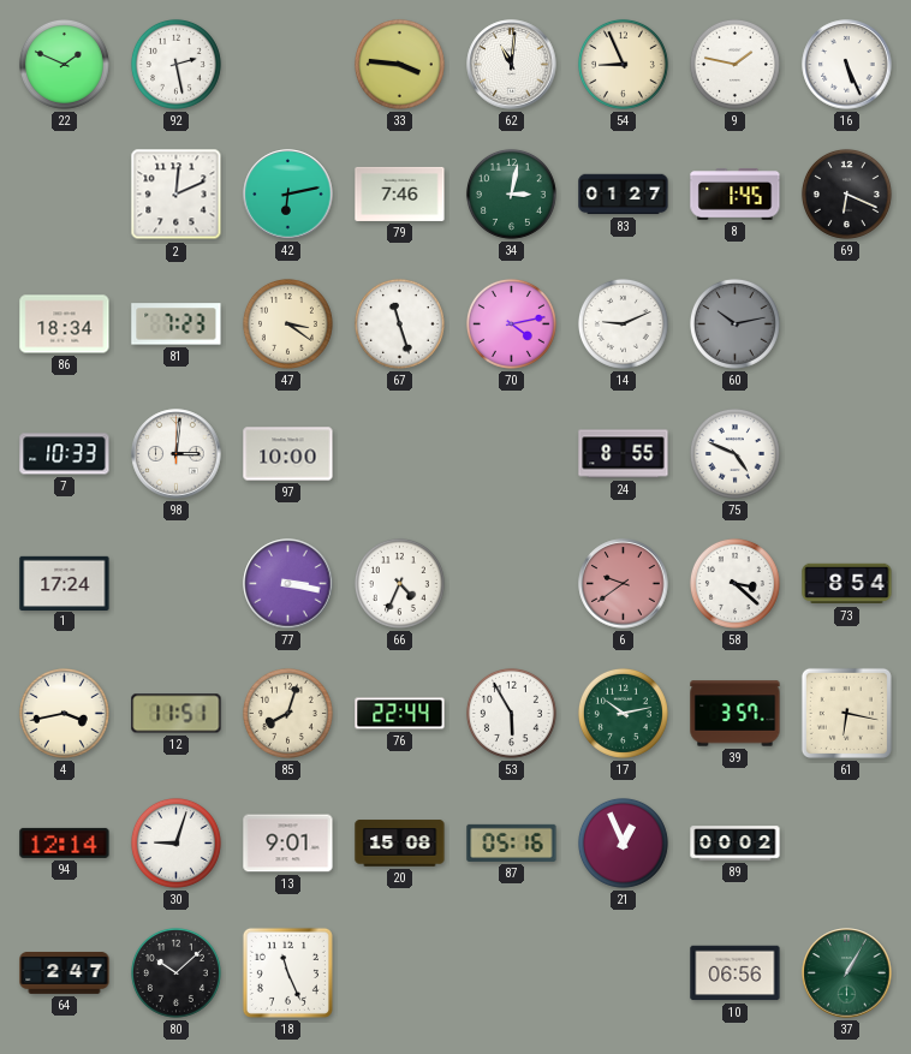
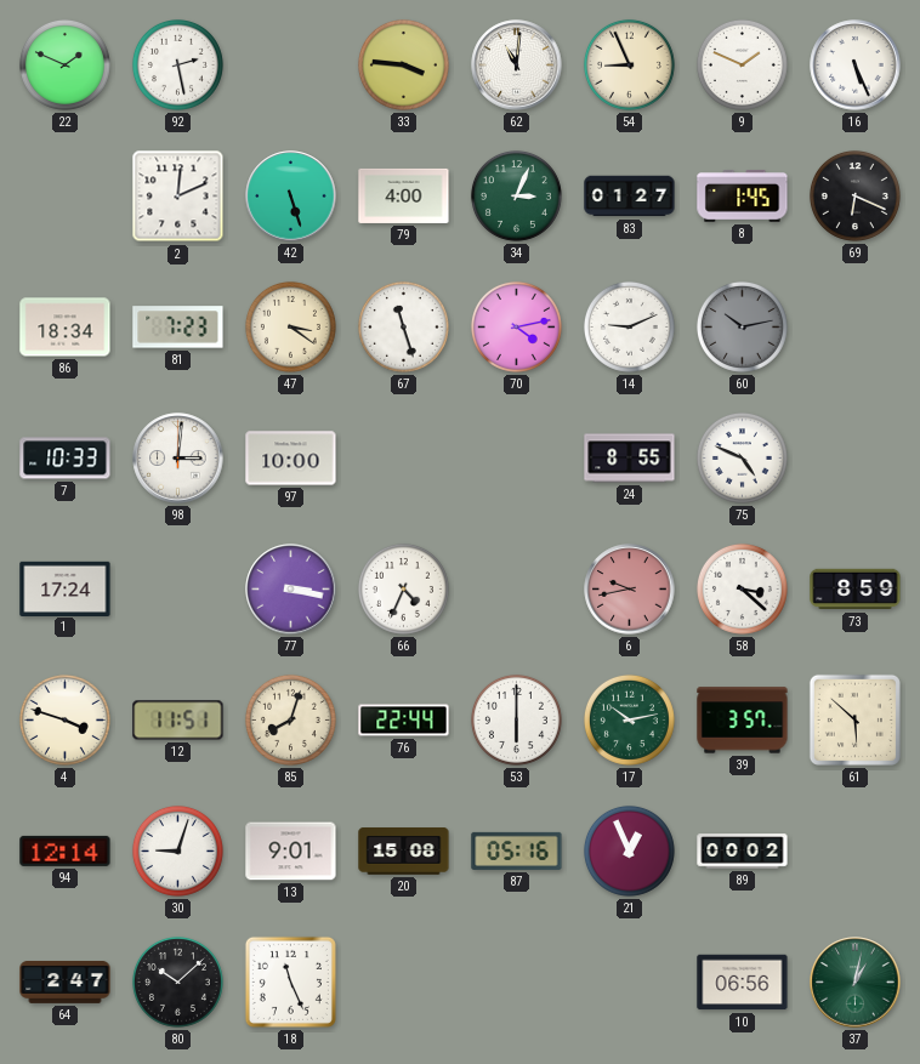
9: 1:47 -> 1:49 (742, 64)
42: 6:13 -> 5:27 (291, 197)
79: 7:46 -> 4:00 (404, 195)
34: 3:02 -> 3:04 (516, 195)
6: 9:39 -> 9:43 (630, 590)
73: 8:54 -> 8:59 (856, 590)
4: 3:43 -> 3:48 (64, 719)
53: 5:55 -> 6:00 (516, 719)
61: 6:17 -> 5:52 (854, 719)
37: 1:05 -> 1:02 (856, 983)
